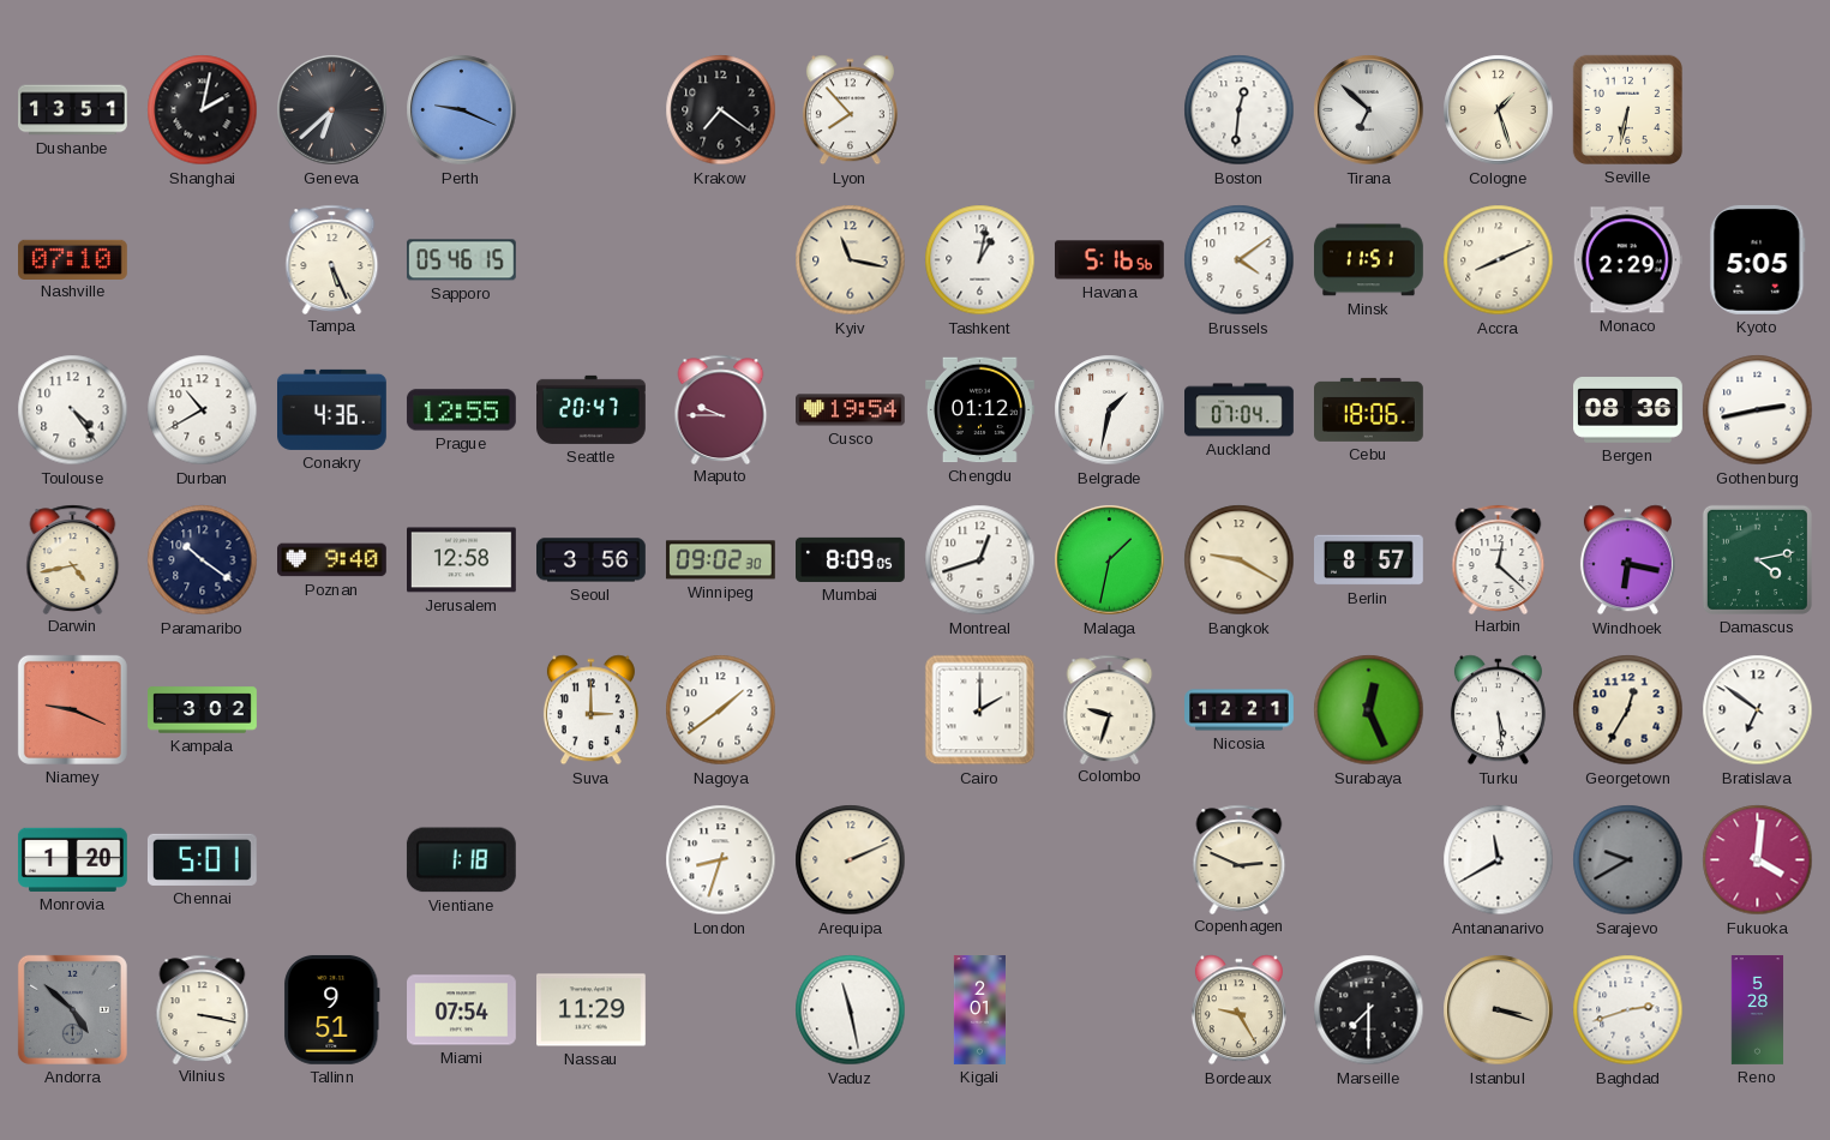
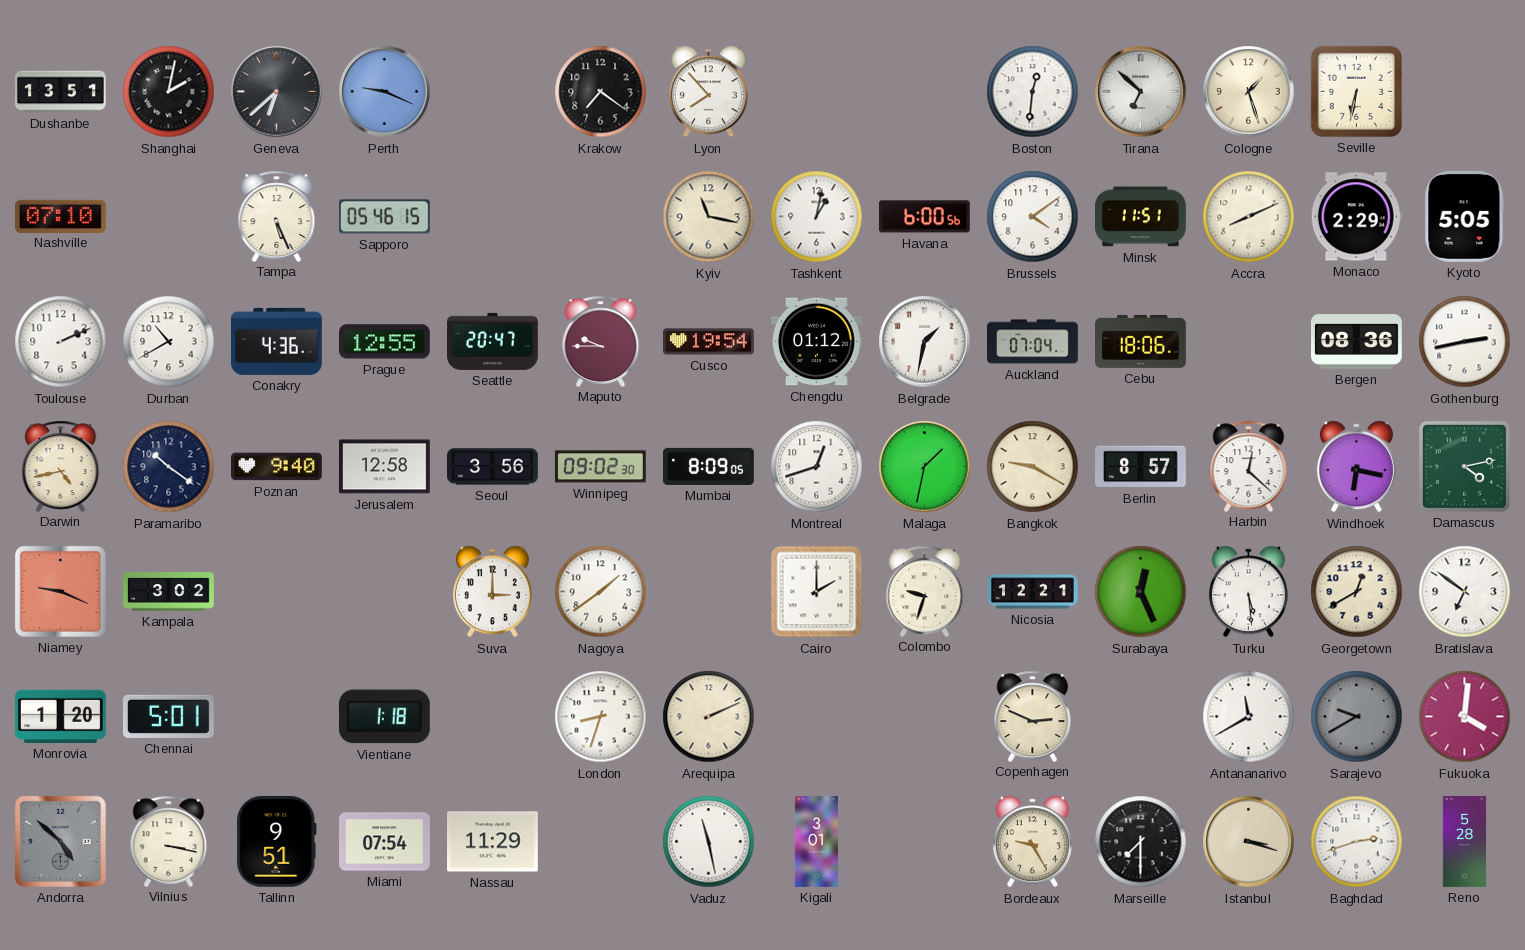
Havana: 5:16 -> 6:00 (924, 217)
Toulouse: 4:24 -> 2:11 (61, 342)
Georgetown: 12:35 -> 12:40 (1357, 592)
Kigali: 2:01 -> 3:01 (816, 842)
